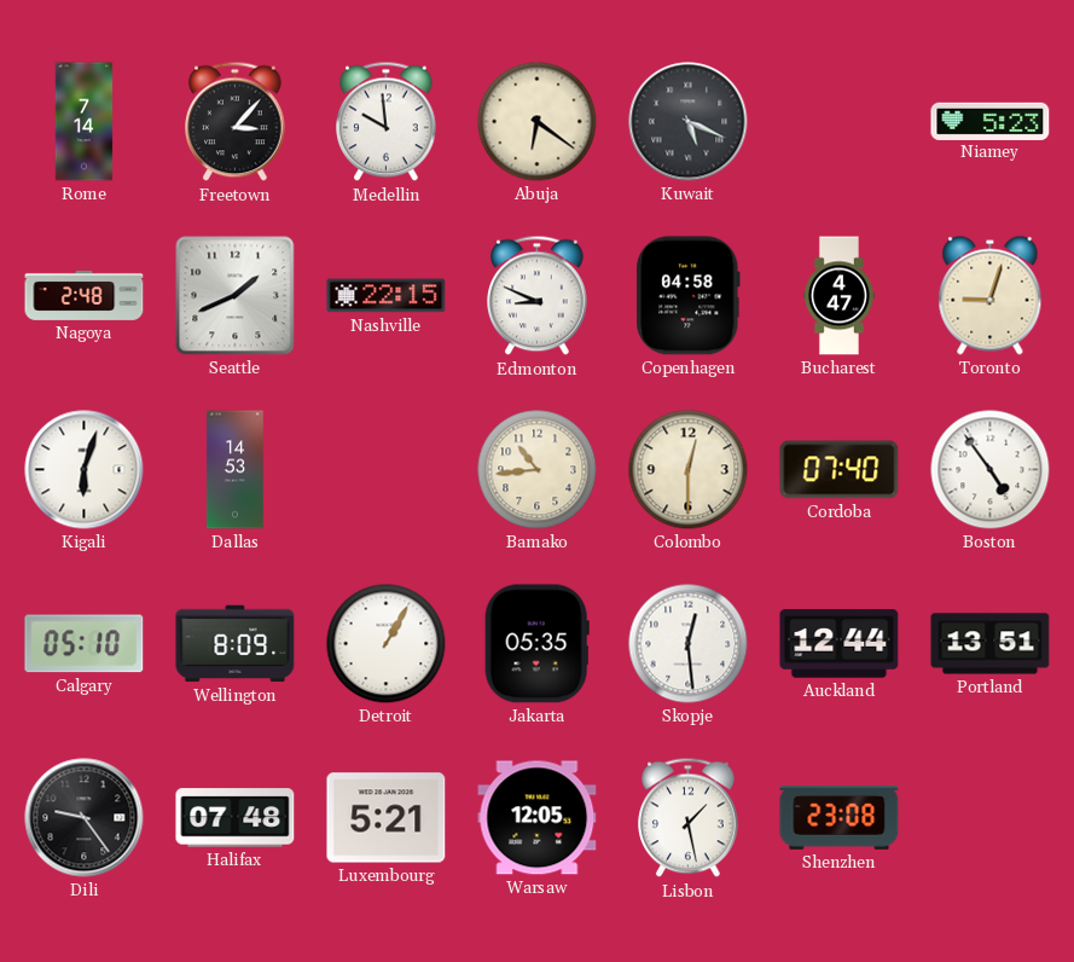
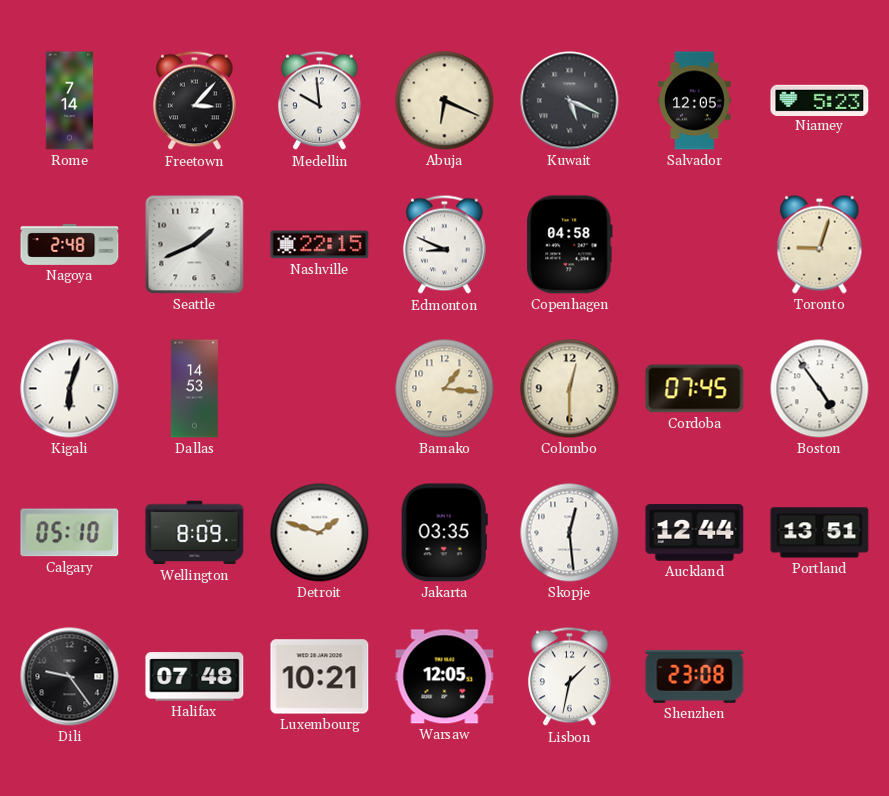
Abuja: 6:21 -> 6:19 (445, 101)
Salvador: none -> 12:05 (695, 101)
Bucharest: 4:47 -> none (838, 296)
Bamako: 10:44 -> 1:16 (445, 389)
Cordoba: 07:40 -> 07:45 (695, 389)
Detroit: 1:05 -> 1:48 (320, 533)
Jakarta: 05:35 -> 03:35 (444, 533)
Luxembourg: 5:21 -> 10:21 (320, 677)
Lisbon: 1:28 -> 1:32 (570, 677)
